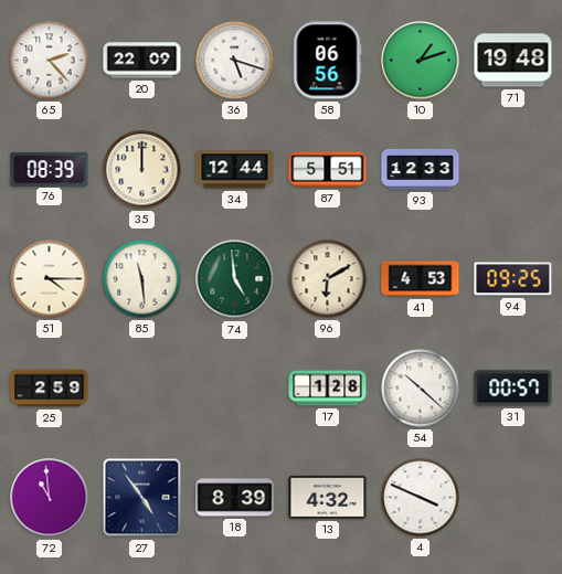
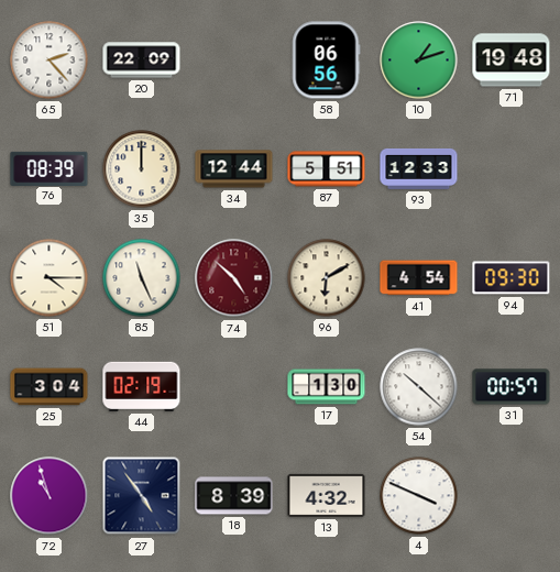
36: 5:18 -> none (235, 61)
85: 11:29 -> 11:26 (142, 278)
74: 4:59 -> 4:52 (234, 278)
74 dial: green -> burgundy (234, 278)
41: 4:53 -> 4:54 (419, 278)
94: 09:25 -> 09:30 (512, 278)
25: 2:59 -> 3:04 (50, 387)
44: none -> 02:19 (142, 386)
17: 1:28 -> 1:30 (327, 387)
72: 10:59 -> 10:57 (50, 496)
